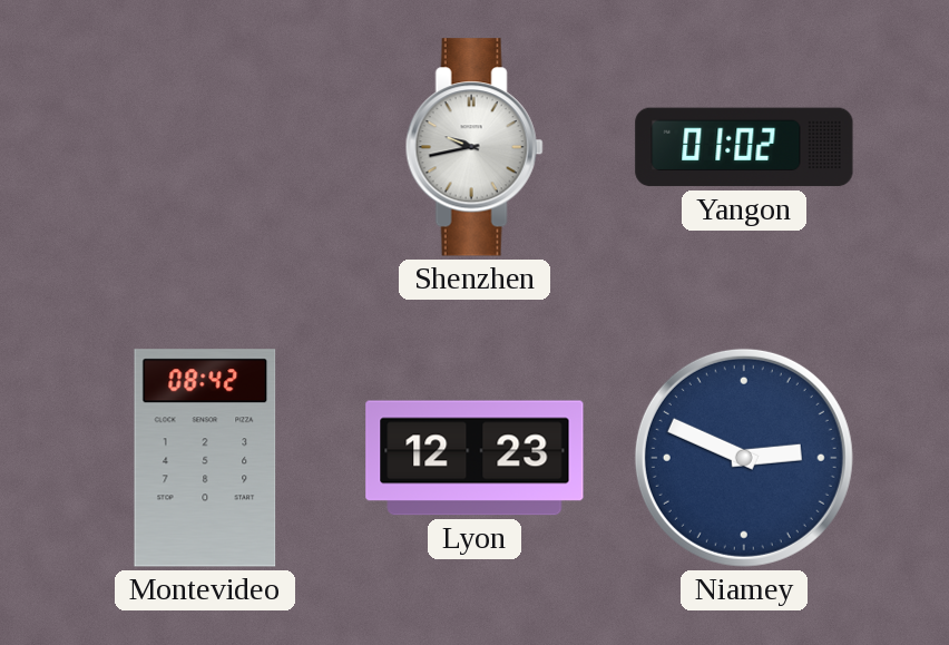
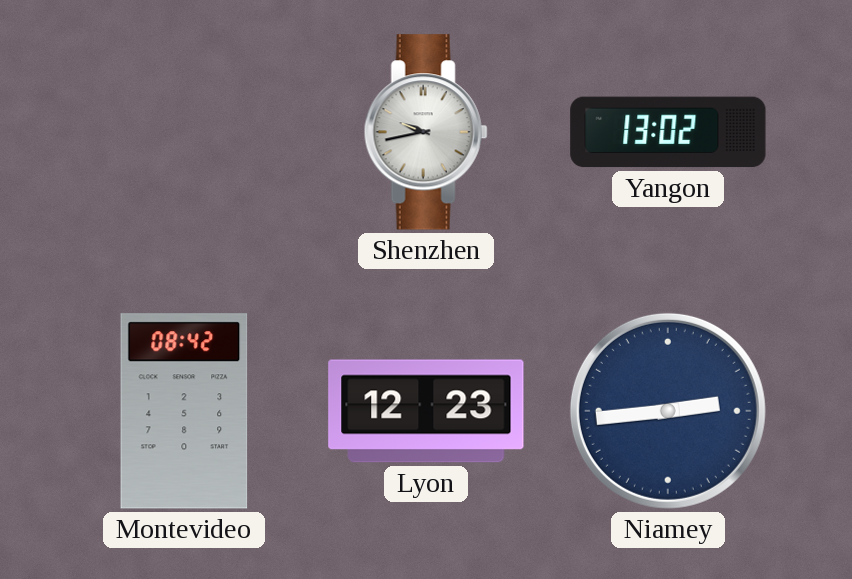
Yangon: 01:02 -> 13:02 (668, 132)
Niamey: 2:49 -> 2:44 (668, 411)
